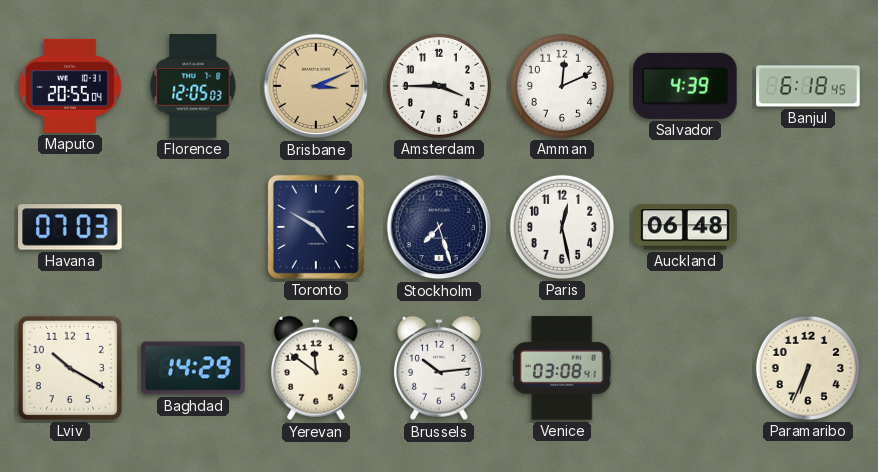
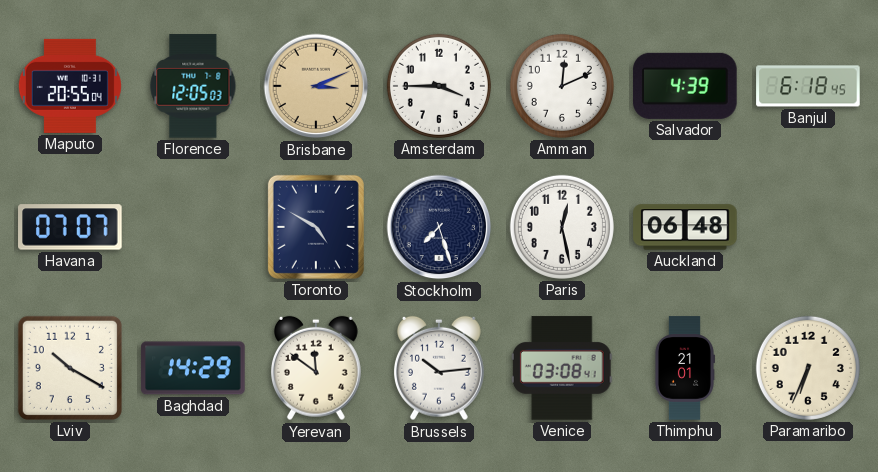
Havana: 07:03 -> 07:07 (70, 227)
Thimphu: none -> 21:01 (684, 368)
